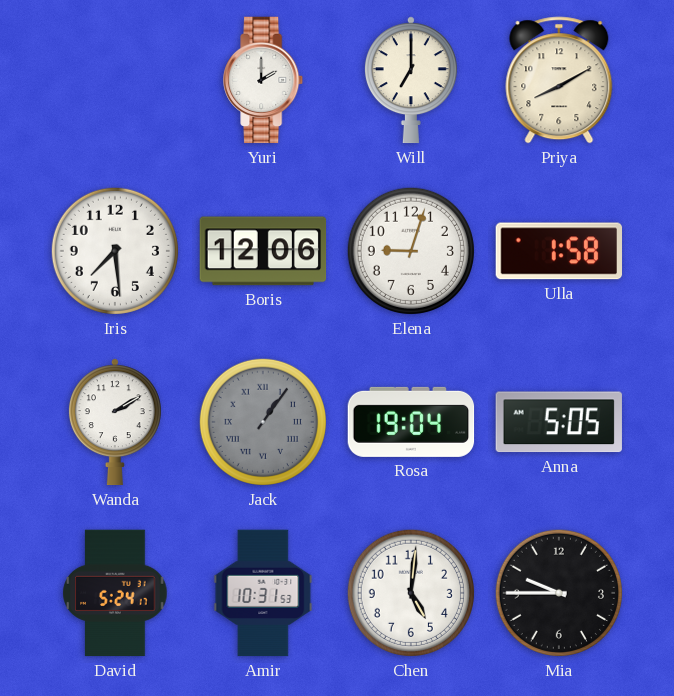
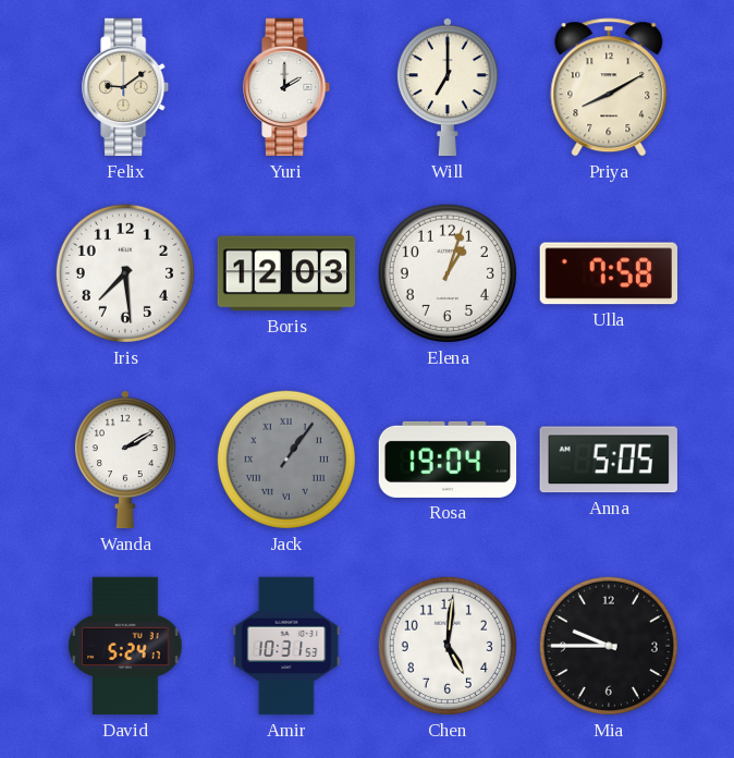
Felix: none -> 9:09 (126, 87)
Boris: 12:06 -> 12:03 (286, 273)
Elena: 9:03 -> 1:03 (448, 273)
Ulla: 1:58 -> 7:58 (609, 273)
